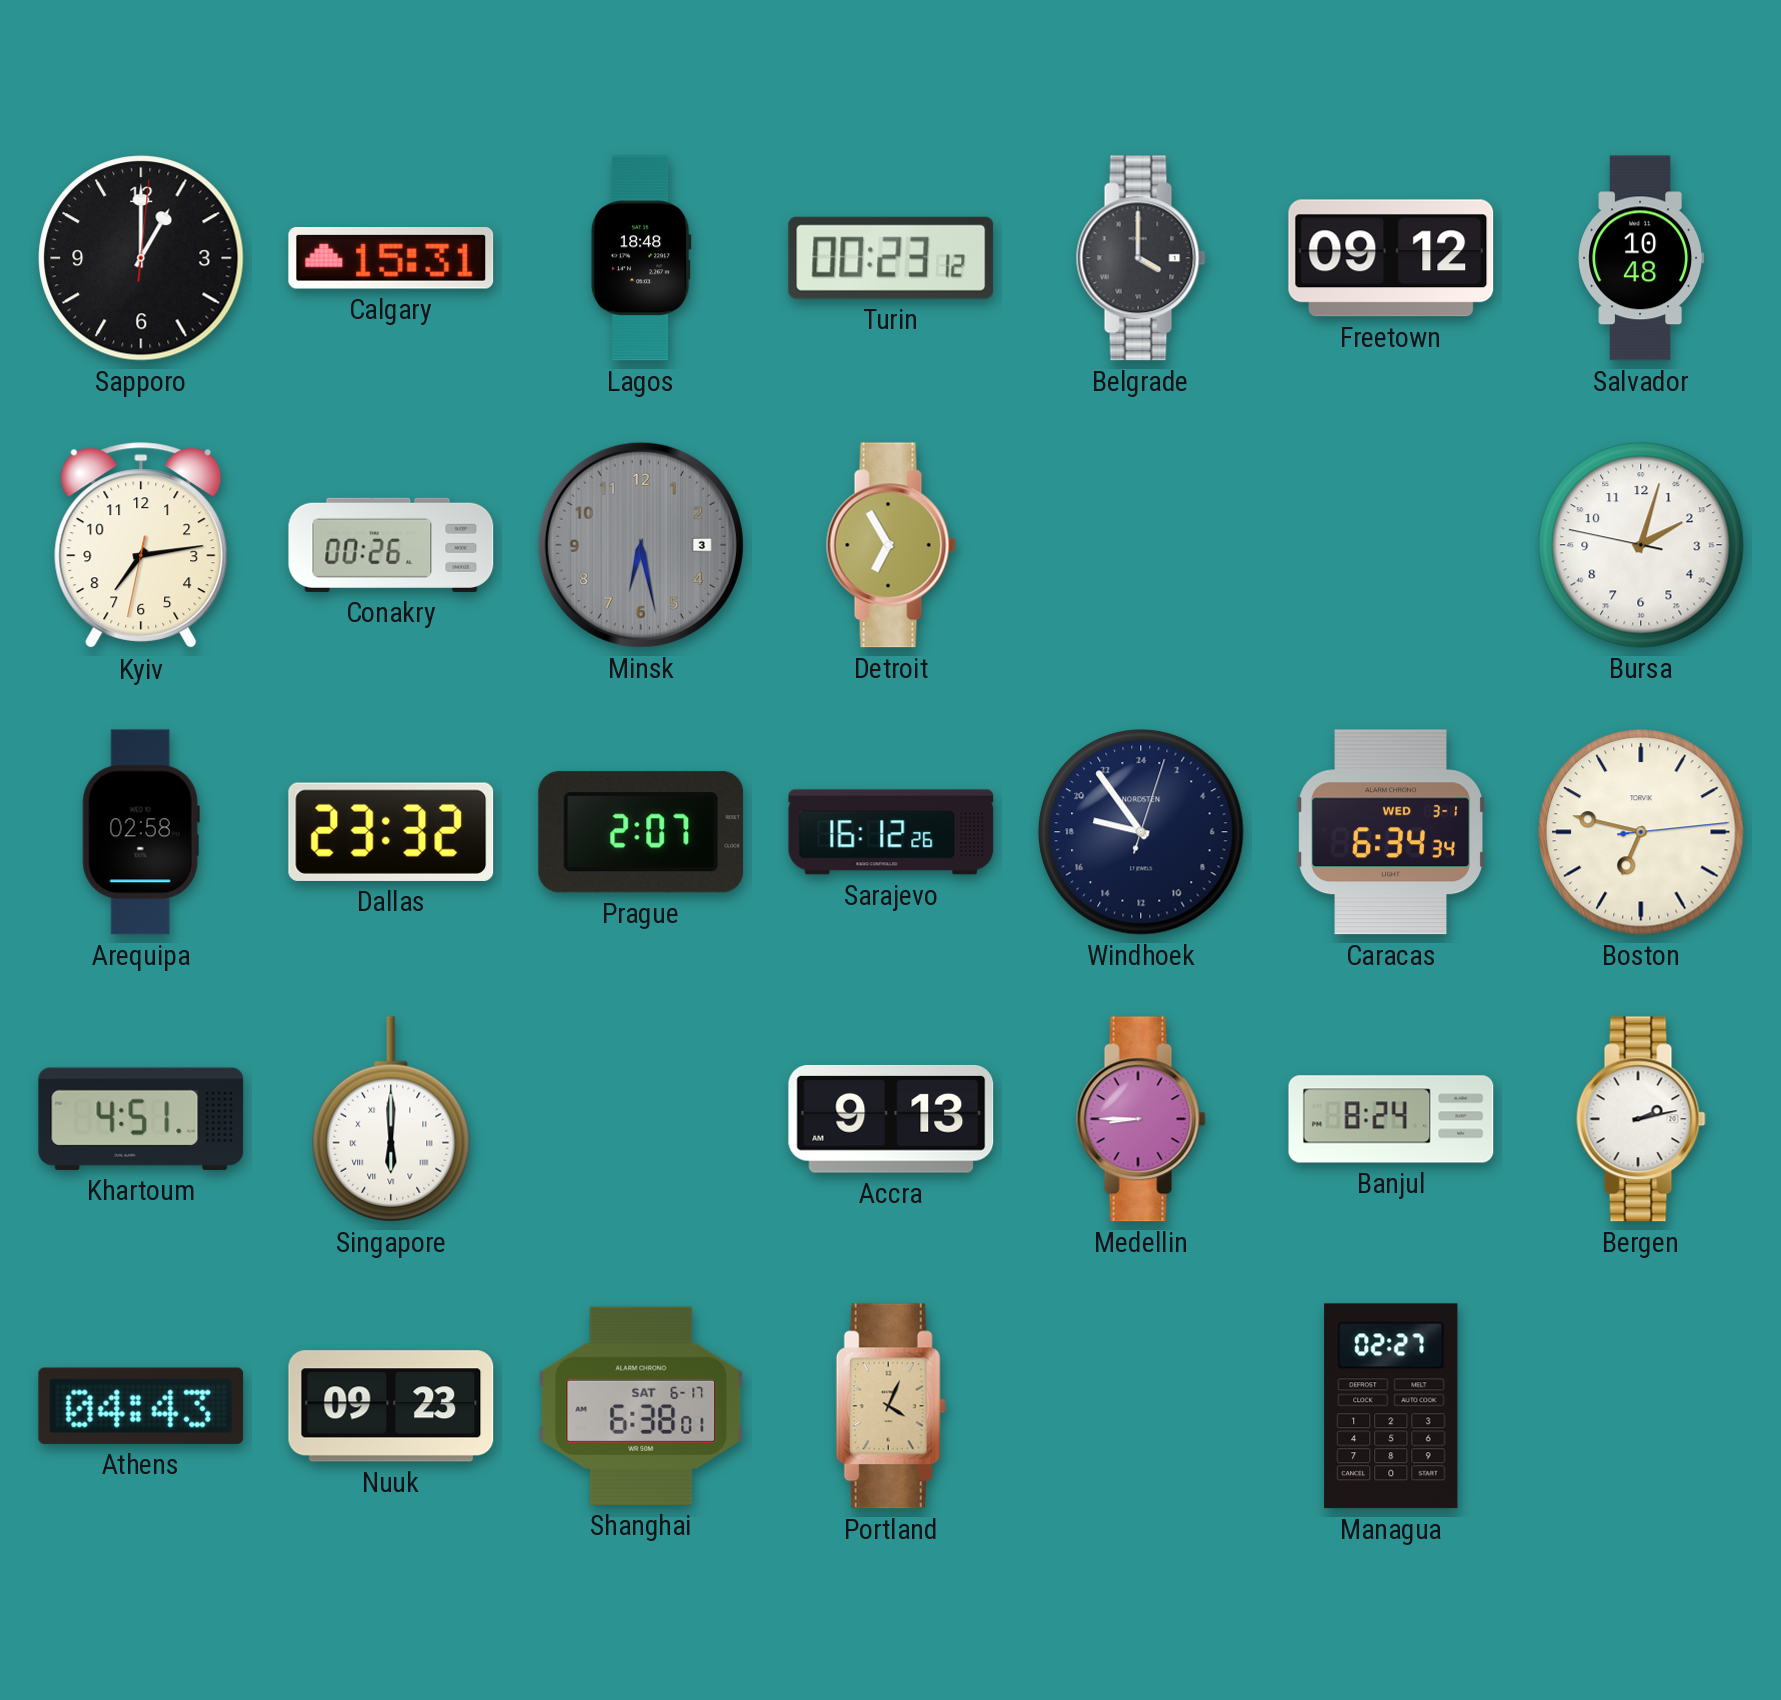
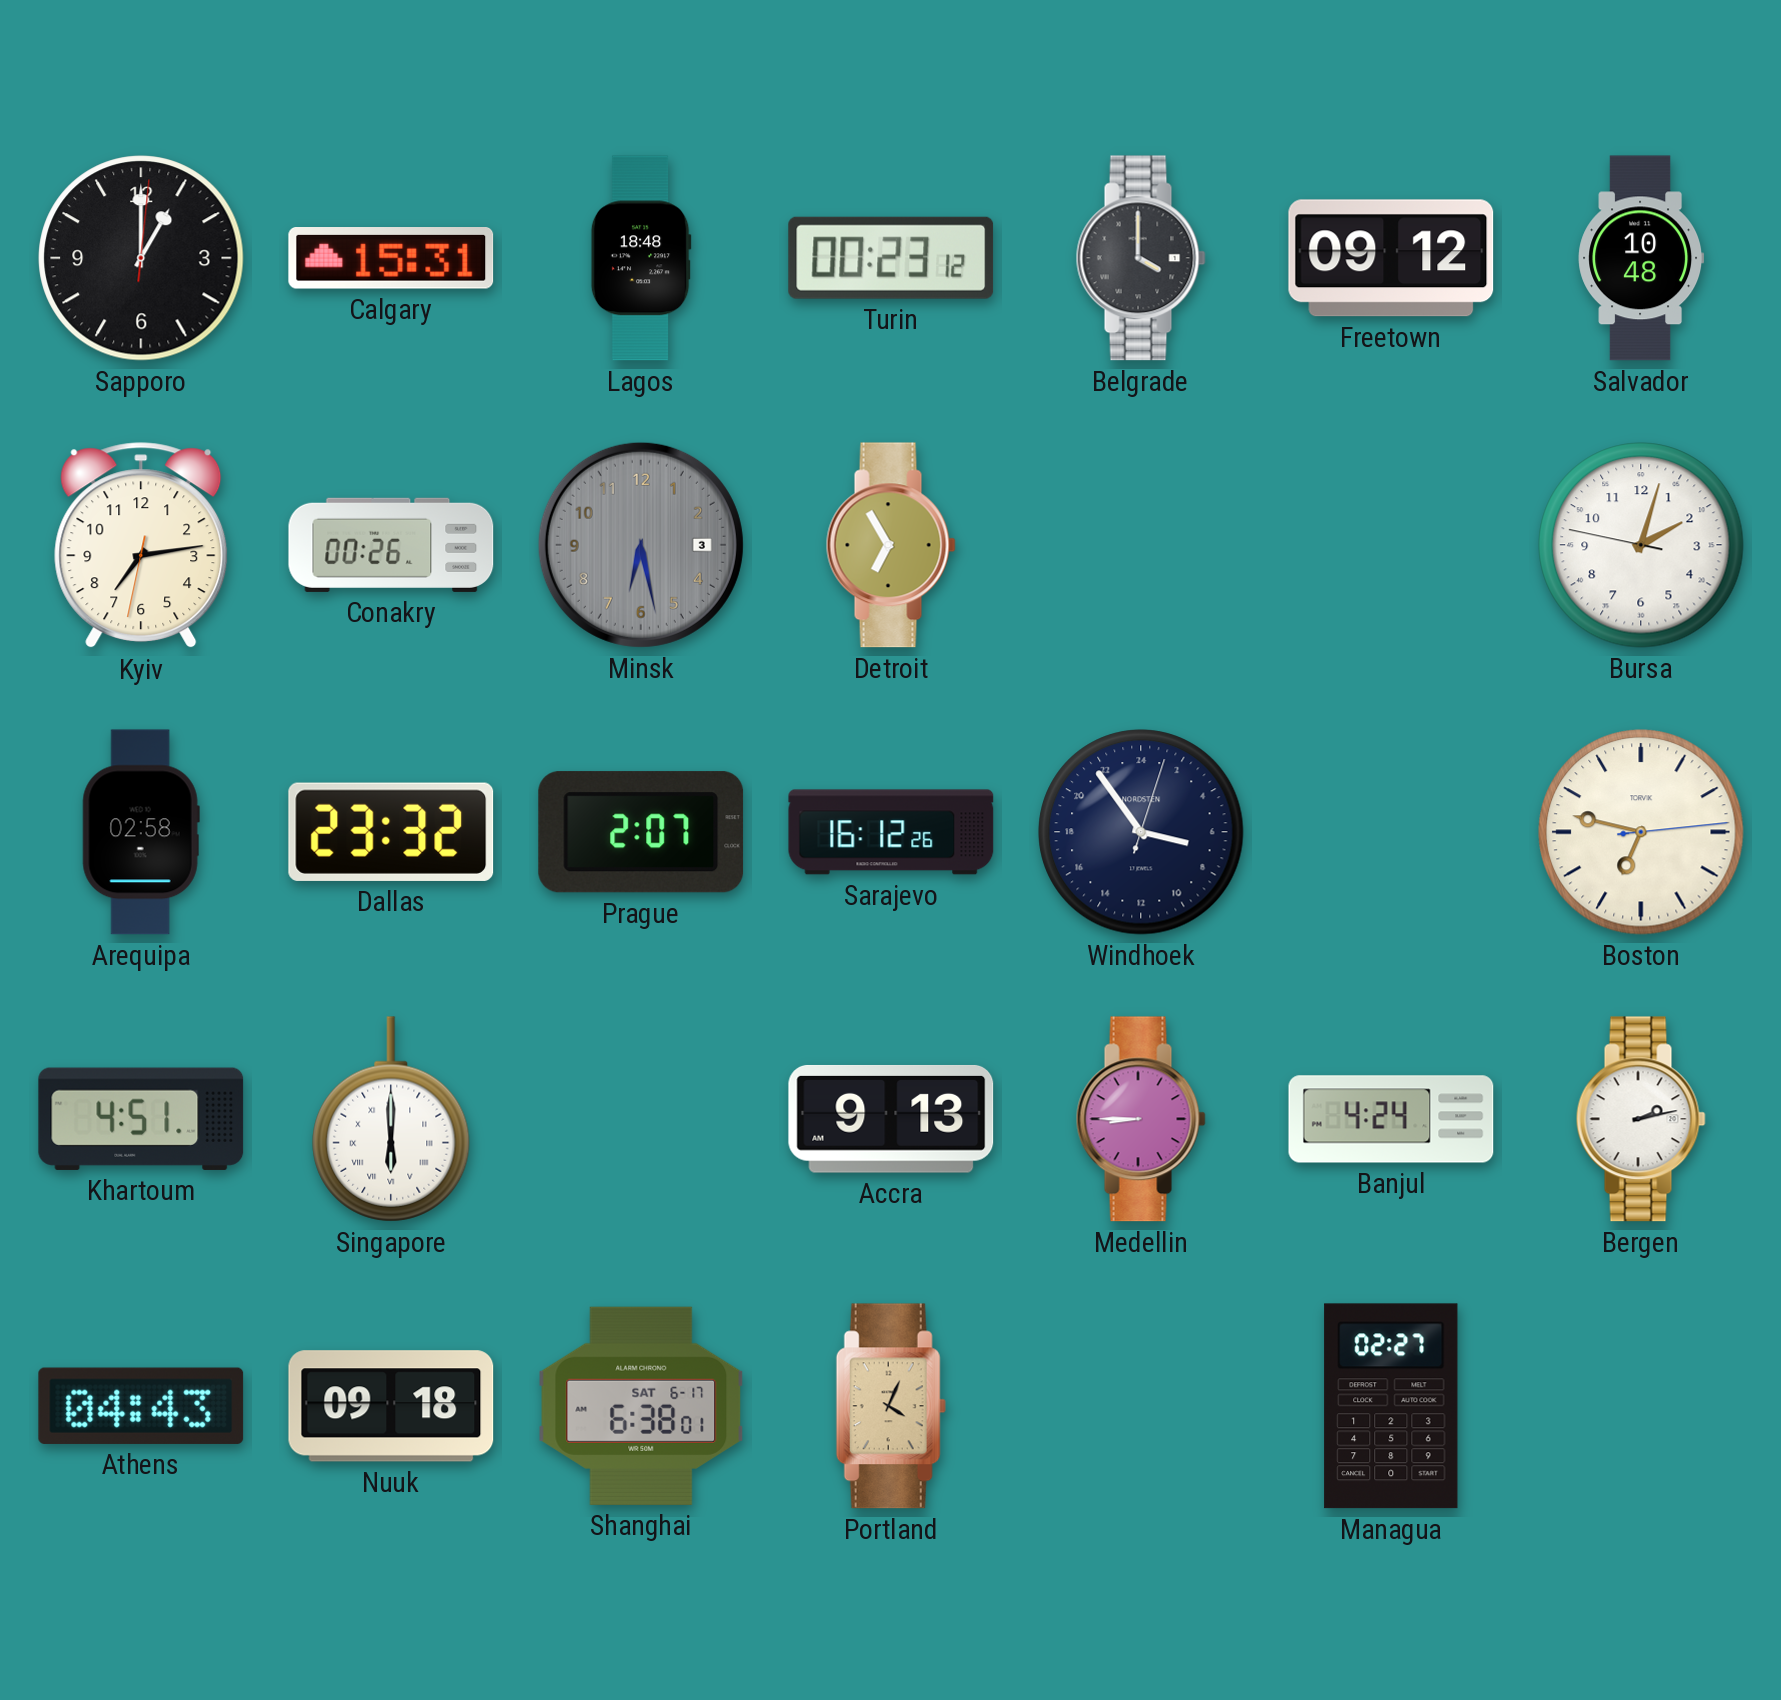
Windhoek: 18:54 -> 6:54 (1141, 832)
Caracas: 6:34 -> none (1390, 832)
Banjul: 8:24 -> 4:24 (1391, 1119)
Nuuk: 09:23 -> 09:18 (391, 1406)
